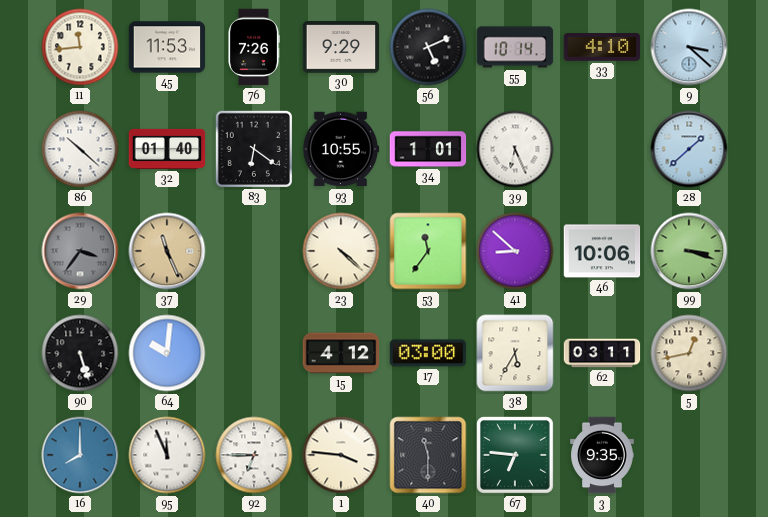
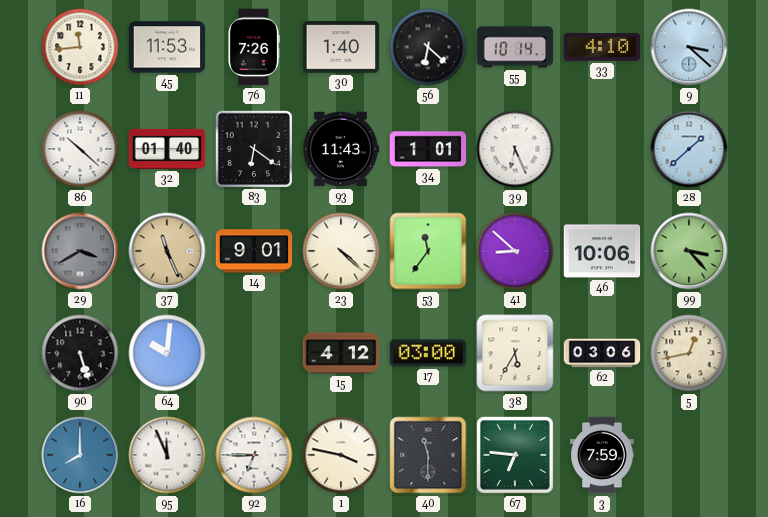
30: 9:29 -> 1:40 (341, 47)
56: 5:11 -> 6:22 (428, 47)
93: 10:55 -> 11:43 (341, 149)
29: 3:36 -> 3:40 (80, 251)
14: none -> 9:01 (254, 251)
99: 3:18 -> 3:23 (689, 251)
62: 03:11 -> 03:06 (602, 353)
1: 3:46 -> 3:47 (341, 455)
3: 9:35 -> 7:59 (602, 455)
